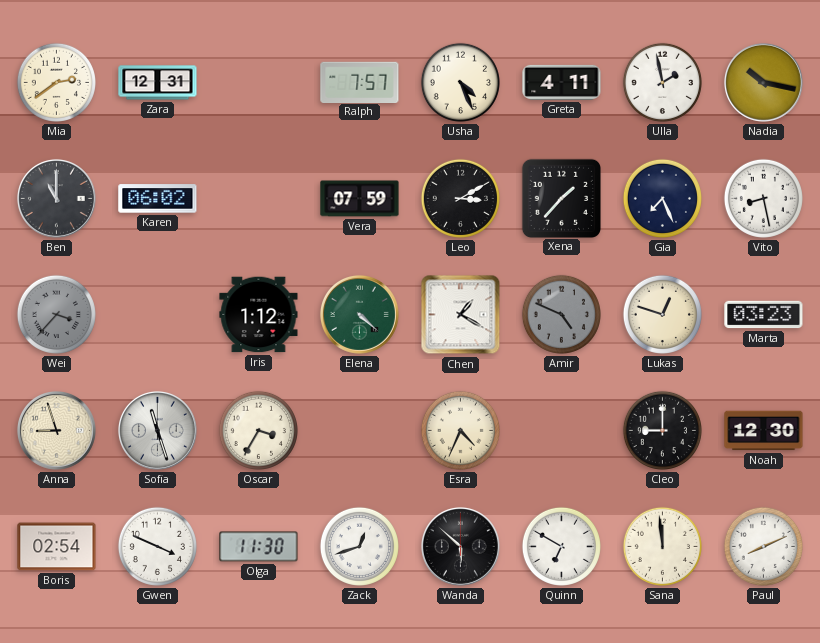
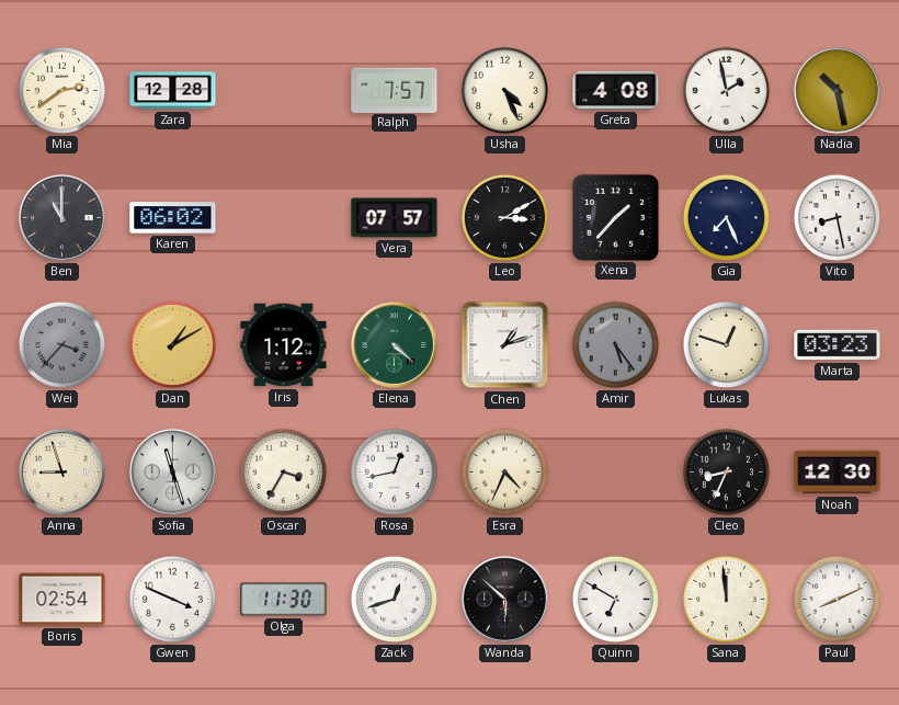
Zara: 12:31 -> 12:28 (173, 91)
Greta: 4:11 -> 4:08 (616, 90)
Nadia: 10:17 -> 10:28 (837, 90)
Vera: 07:59 -> 07:57 (395, 218)
Dan: none -> 1:10 (172, 344)
Chen: 1:20 -> 1:12 (505, 345)
Amir: 4:49 -> 5:24 (615, 344)
Rosa: none -> 12:43 (394, 471)
Cleo: 9:00 -> 8:34 (726, 471)
